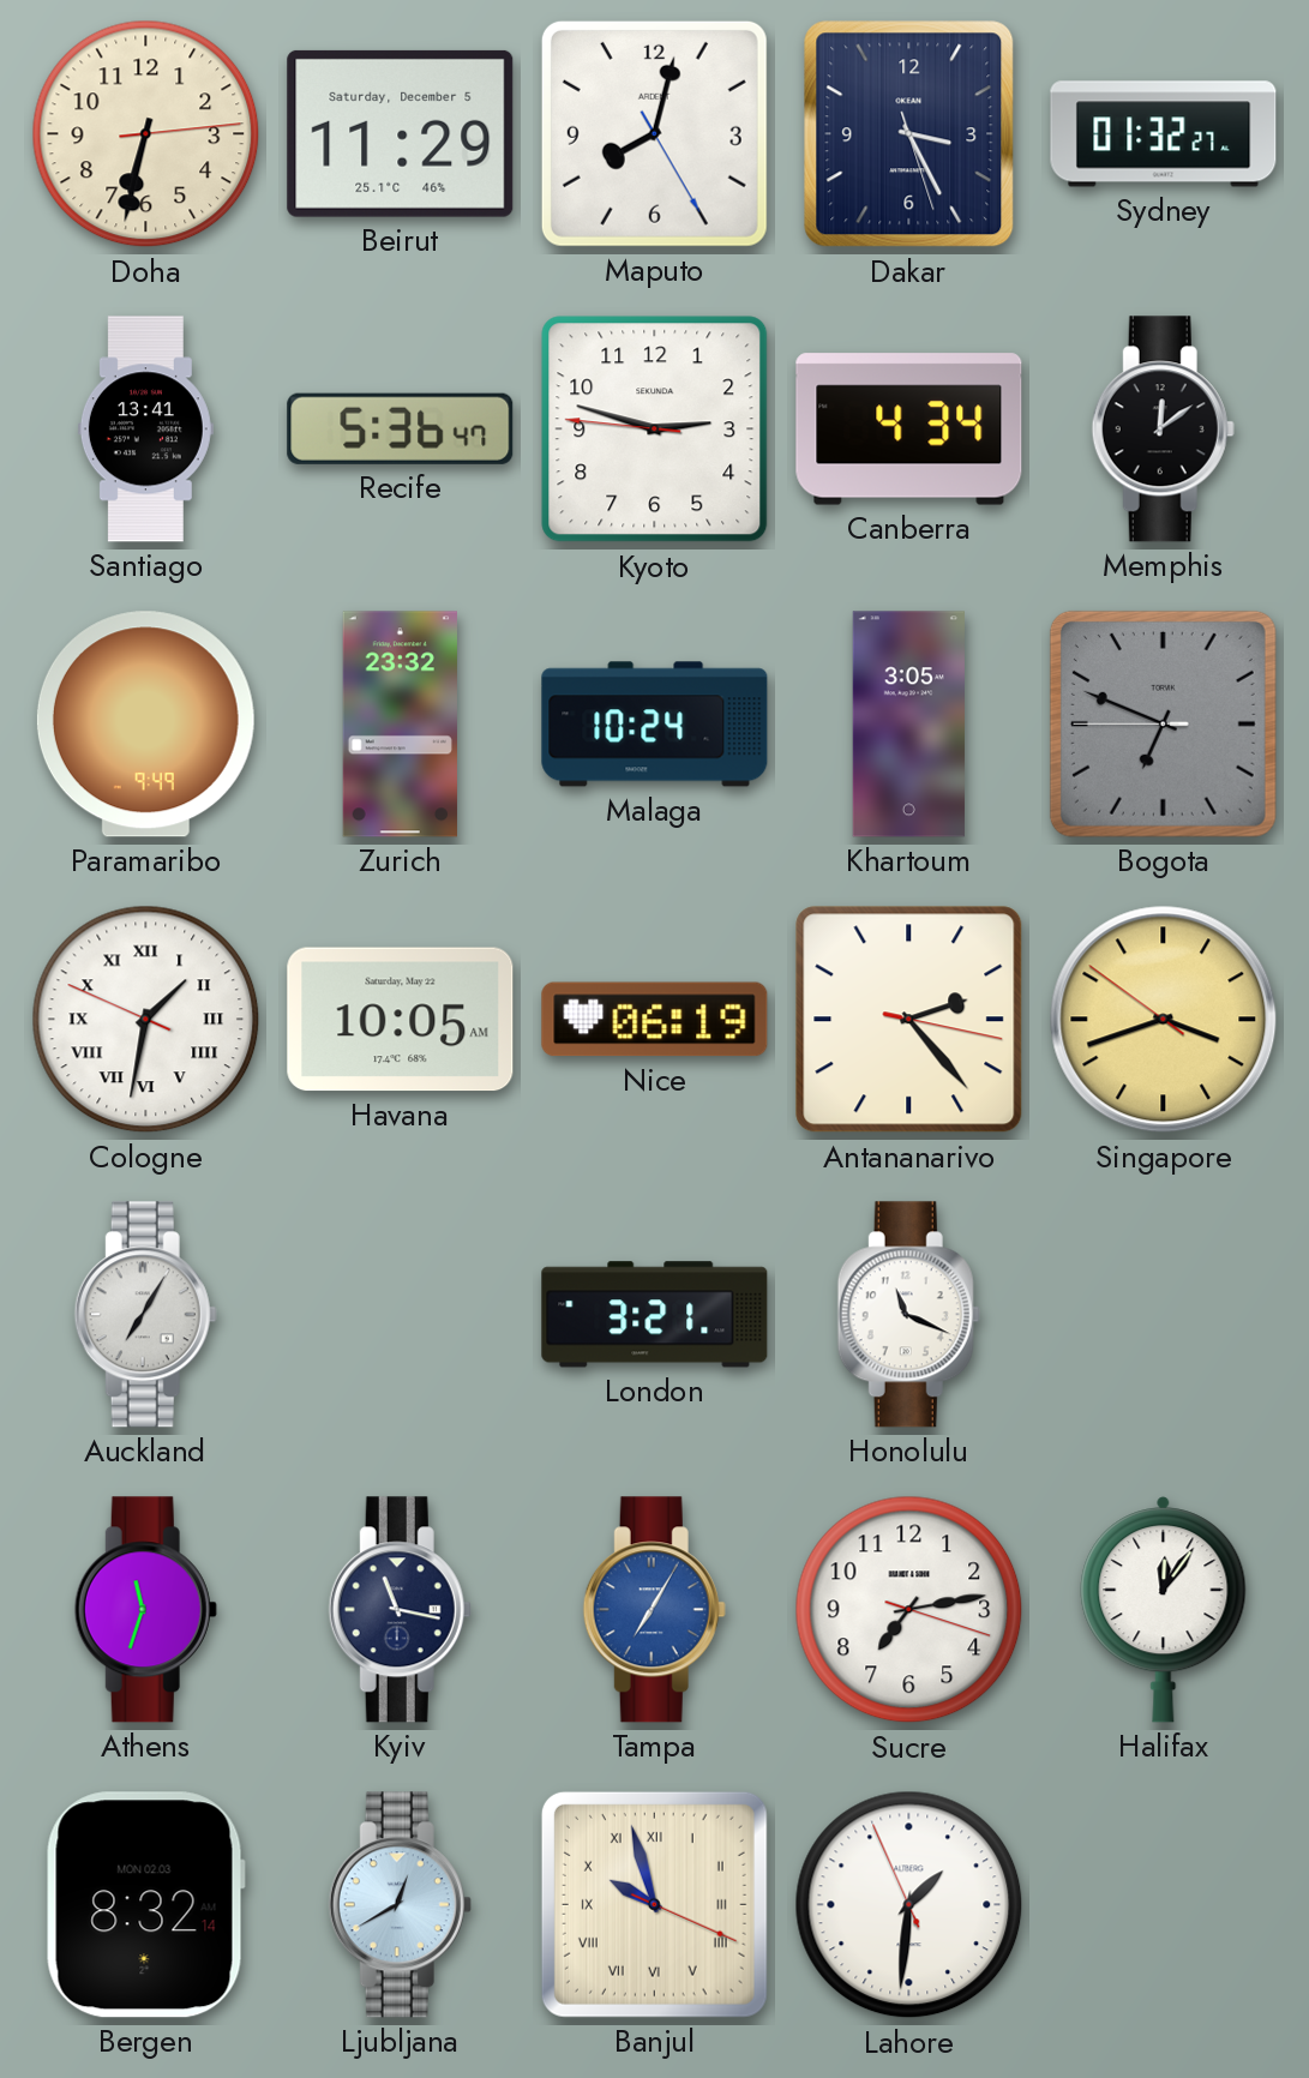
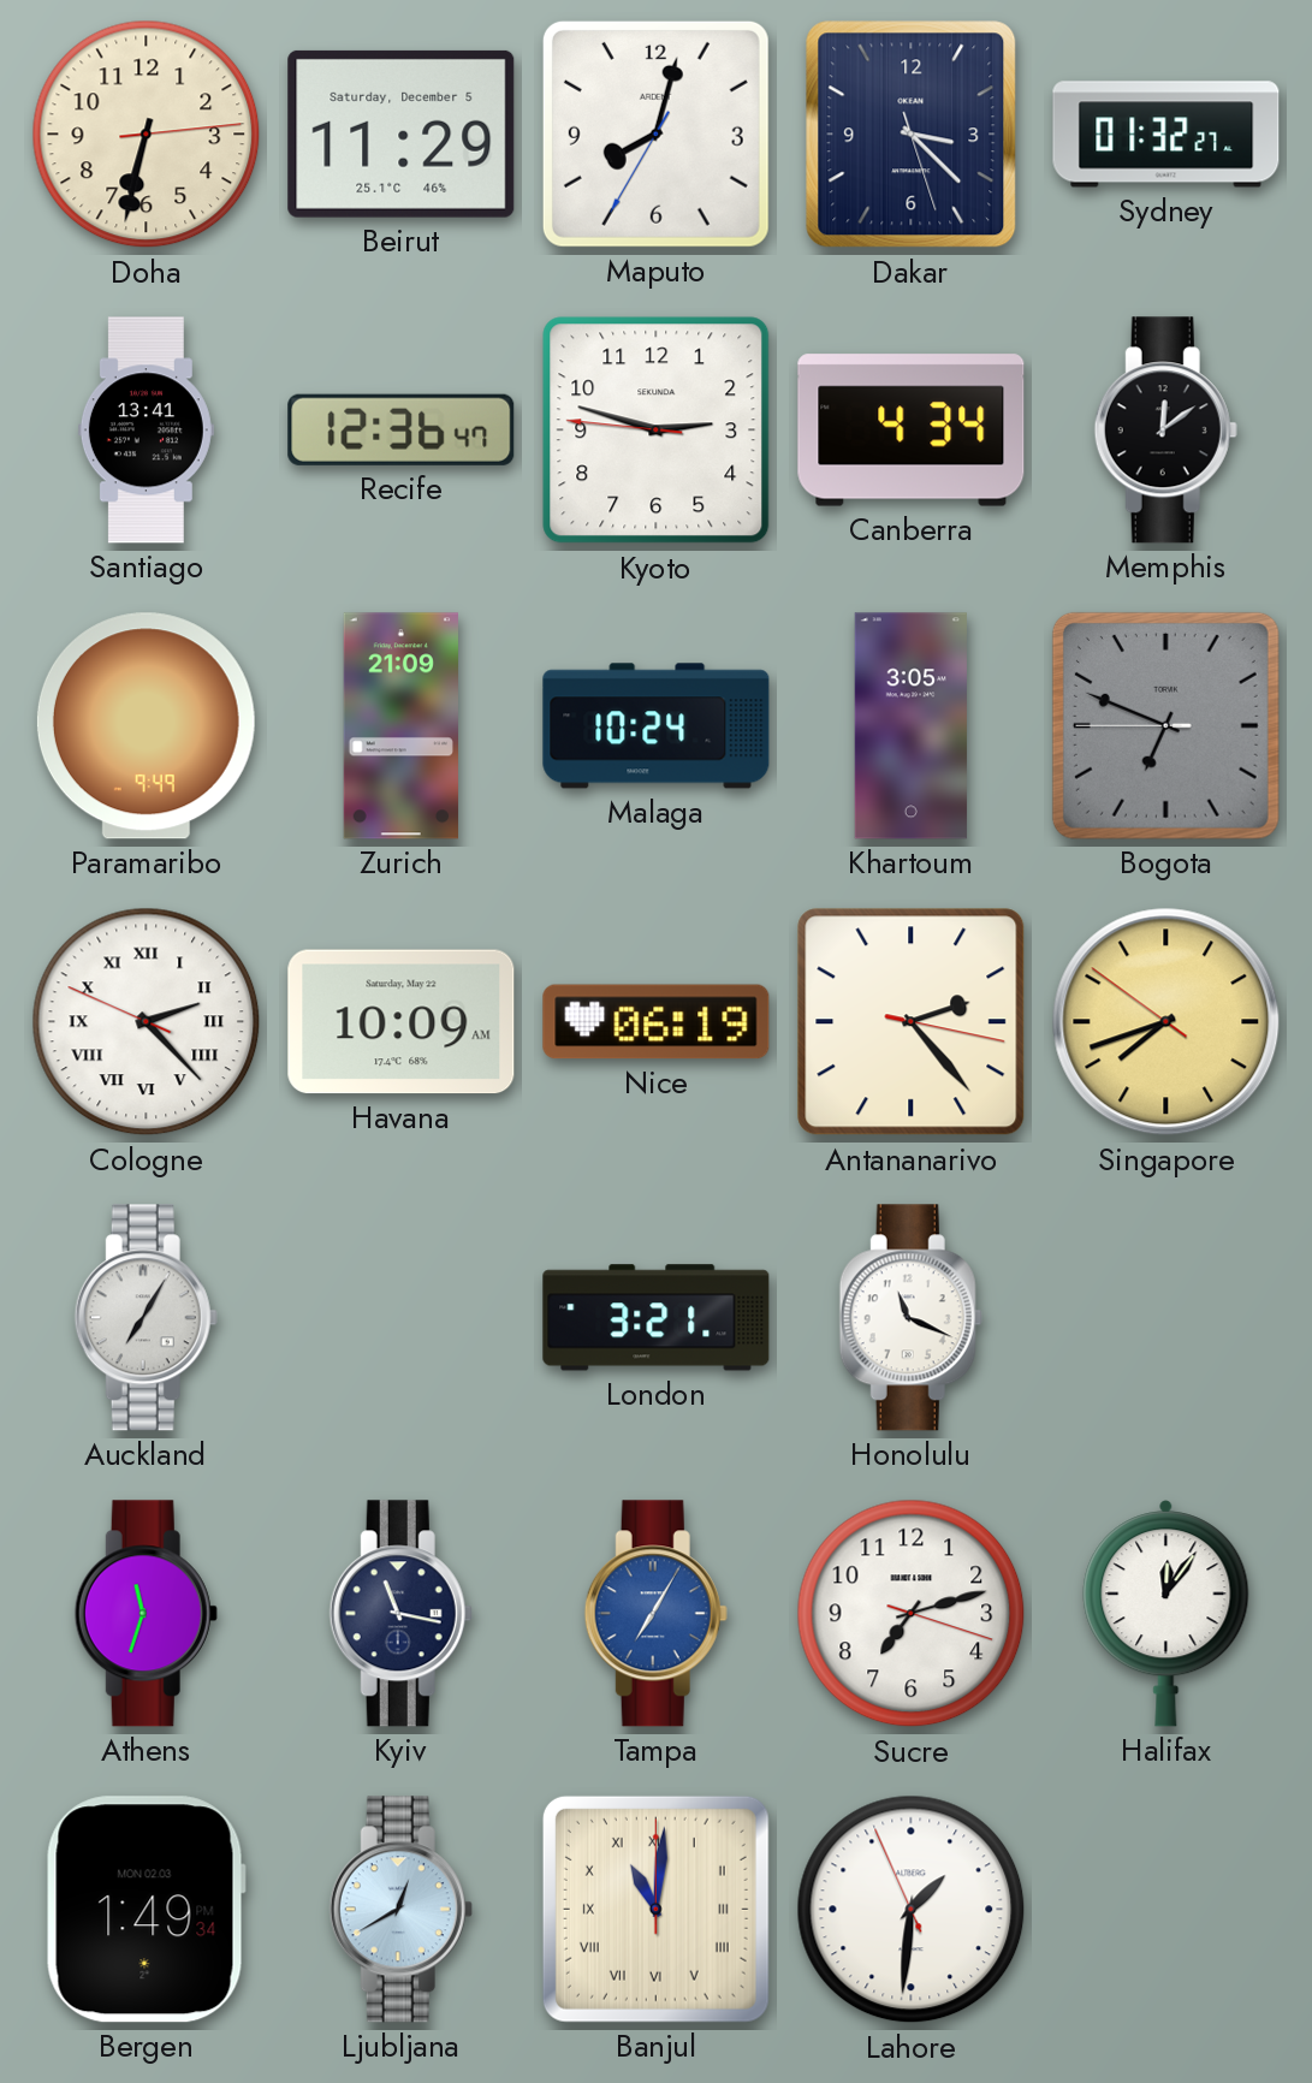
Maputo: 8:02:25 -> 8:02:35 (655, 133)
Dakar: 3:25 -> 3:22 (912, 135)
Recife: 5:36 -> 12:36 (402, 429)
Zurich: 23:32 -> 21:09 (400, 726)
Cologne: 1:31 -> 2:22 (147, 1022)
Havana: 10:05 -> 10:09 (402, 1022)
Singapore: 3:41 -> 7:41 (1166, 1022)
Sucre: 7:13 -> 7:12 (912, 1614)
Bergen: 8:32 -> 1:49 (146, 1910)
Banjul: 9:57 -> 11:01 (655, 1909)
